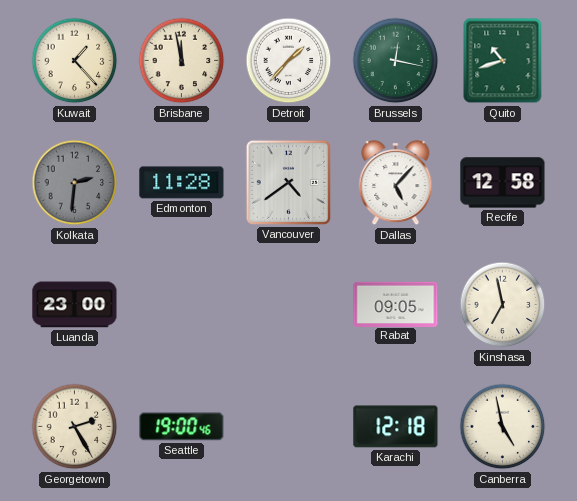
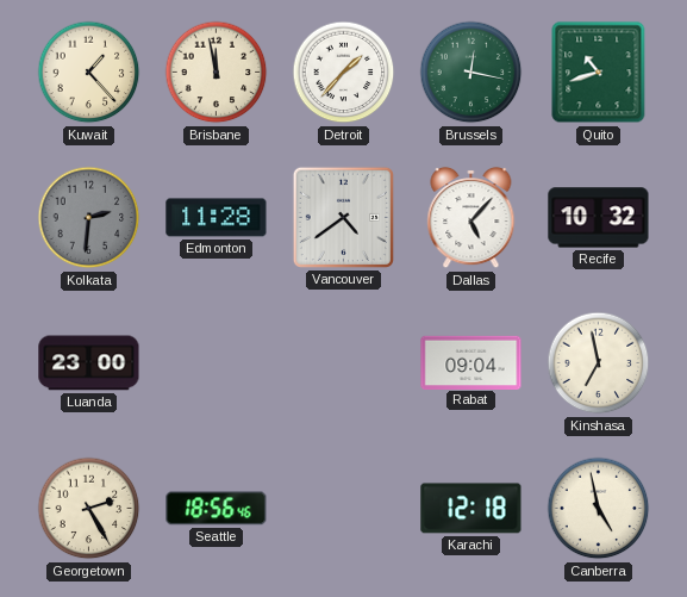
Recife: 12:58 -> 10:32 (599, 218)
Rabat: 09:05 -> 09:04 (471, 362)
Seattle: 19:00 -> 18:56 (217, 509)
